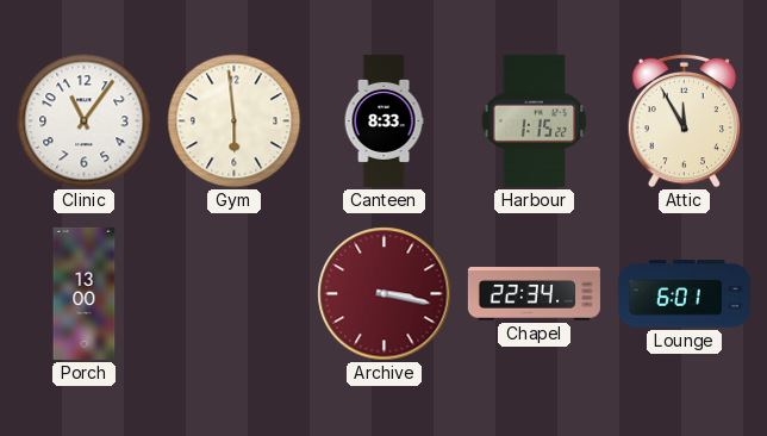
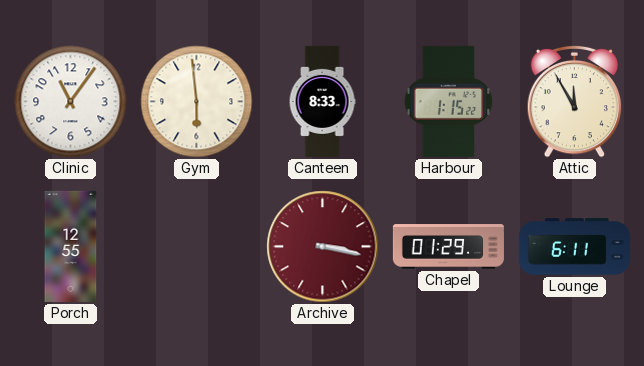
Porch: 13:00 -> 12:55 (71, 246)
Chapel: 22:34 -> 01:29 (448, 247)
Lounge: 6:01 -> 6:11 (574, 247)
